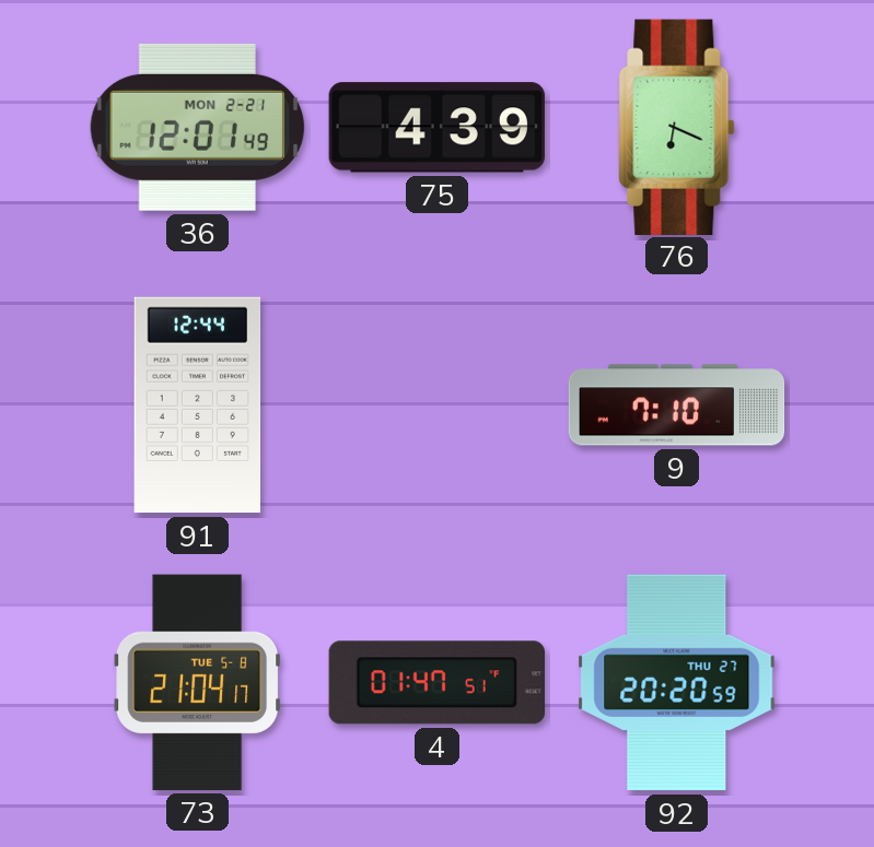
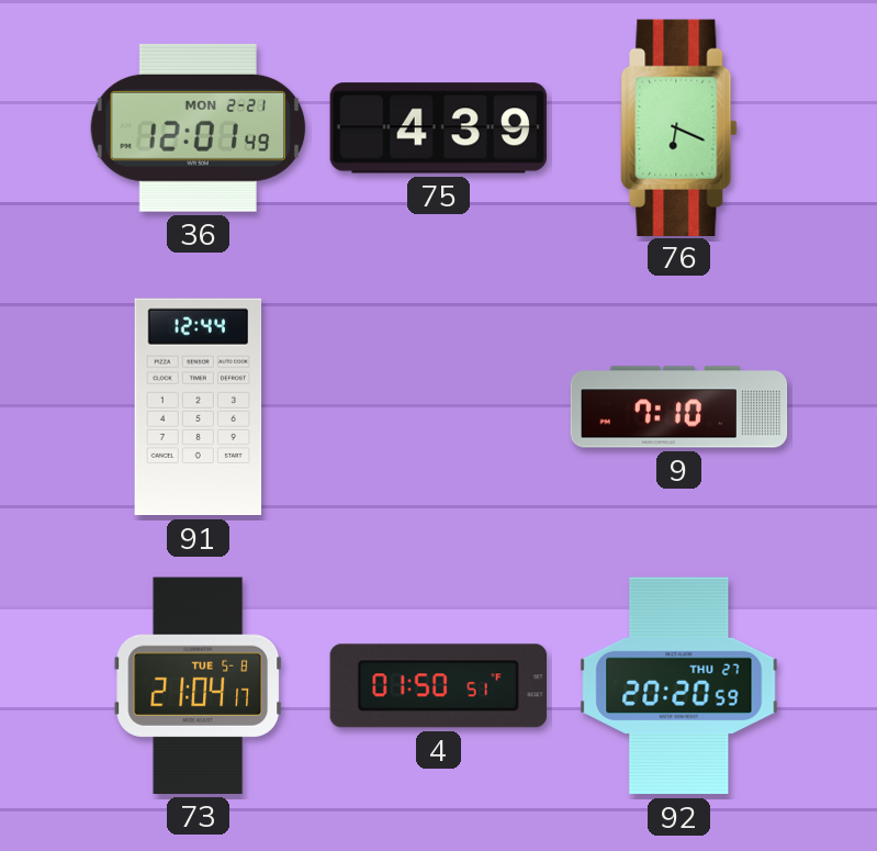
4: 01:47 -> 01:50 (438, 686)
